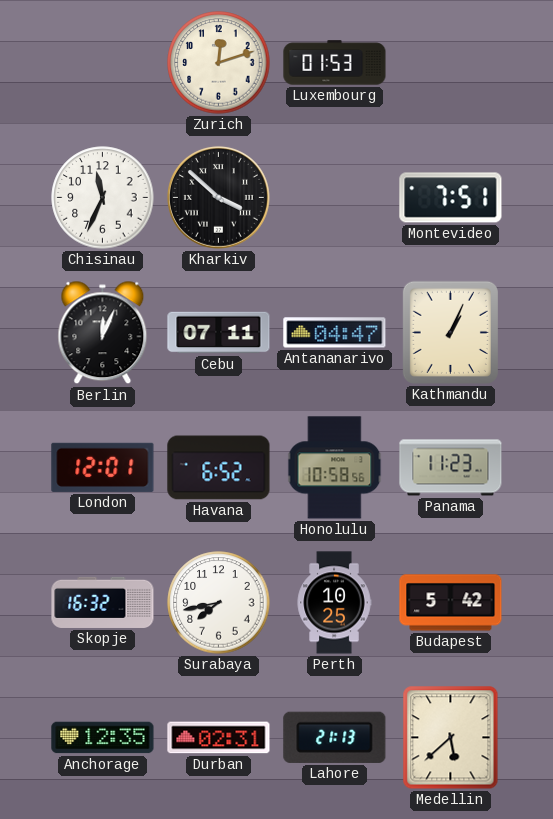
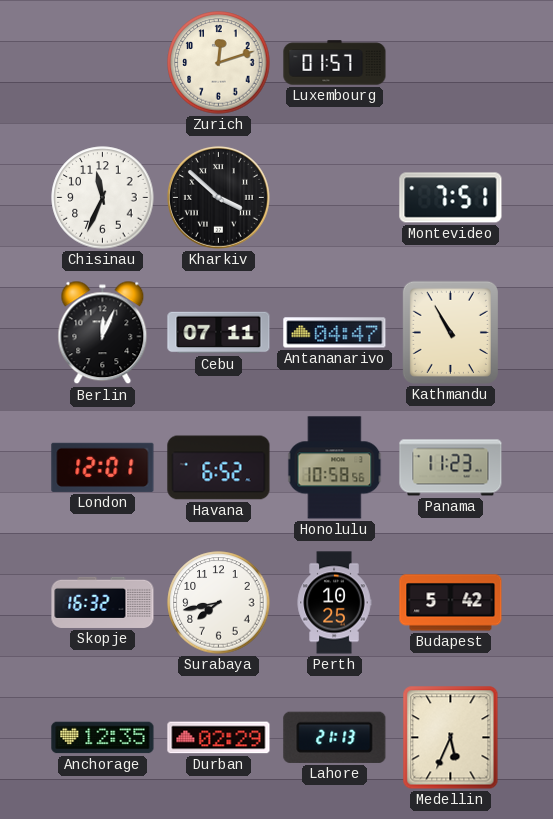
Luxembourg: 01:53 -> 01:57 (335, 63)
Kathmandu: 1:04 -> 10:55 (450, 332)
Durban: 02:31 -> 02:29 (219, 738)
Medellin: 5:38 -> 5:34 (451, 738)
